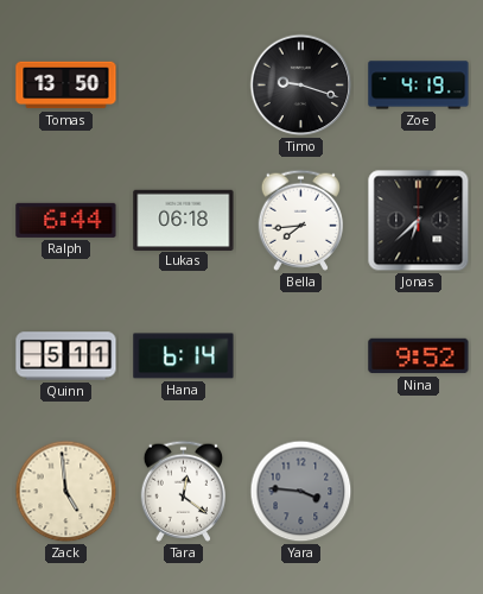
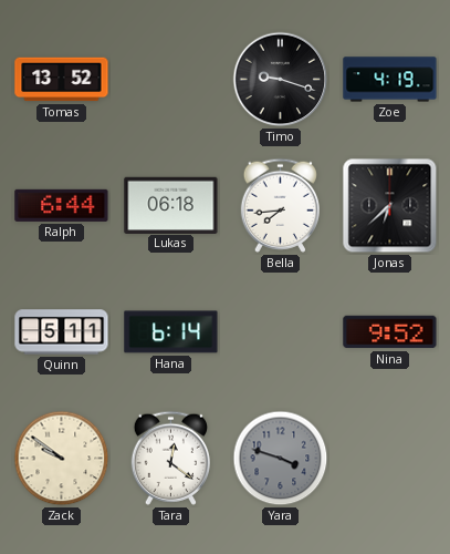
Tomas: 13:50 -> 13:52 (62, 80)
Zack: 4:59 -> 9:51 (62, 459)
Yara: 3:46 -> 3:48 (281, 459)
